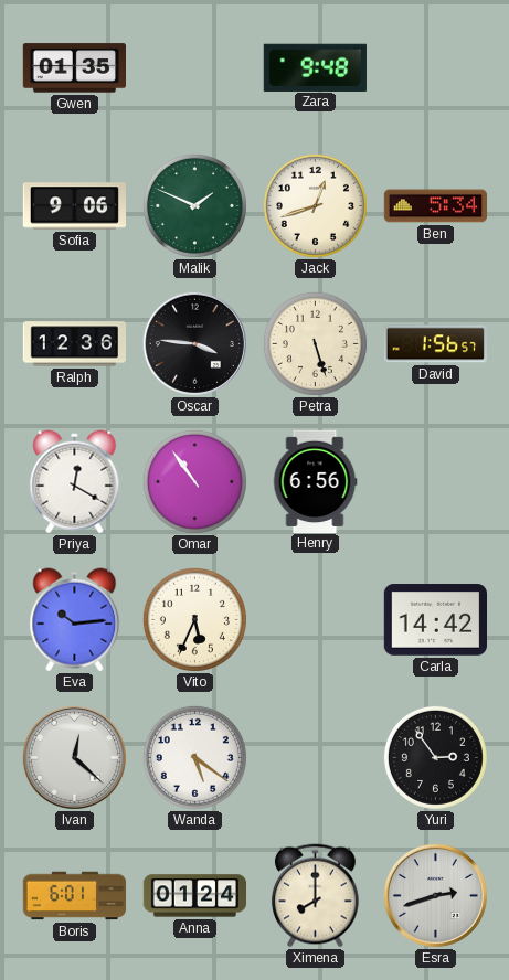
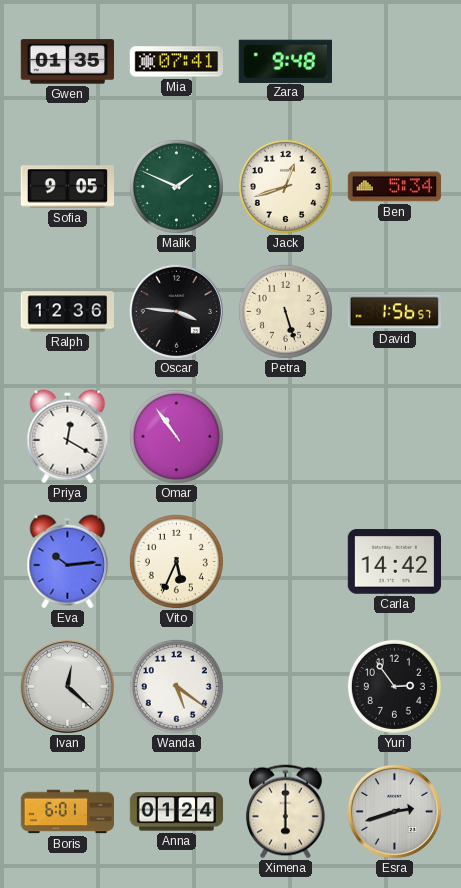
Mia: none -> 07:41 (176, 62)
Sofia: 9:06 -> 9:05 (67, 187)
Henry: 6:56 -> none (315, 481)
Ximena: 8:00 -> 6:00 (285, 812)
